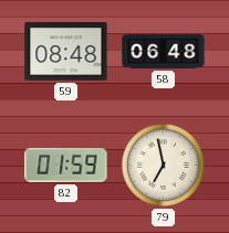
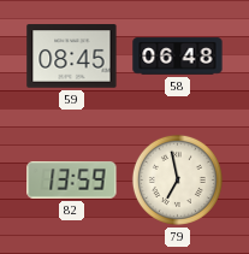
59: 08:48 -> 08:45 (72, 57)
82: 01:59 -> 13:59 (72, 181)
